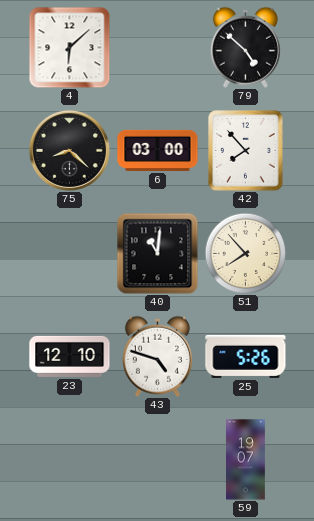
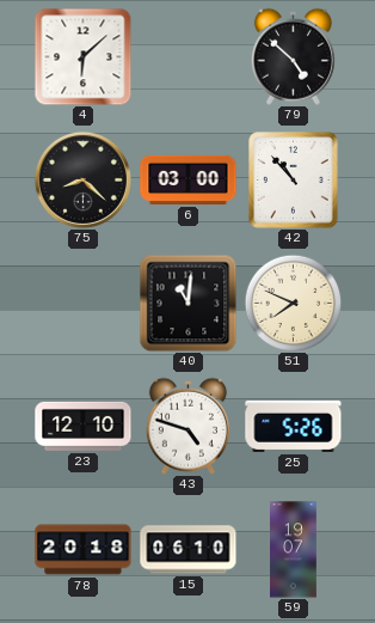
42: 7:53 -> 10:53 (294, 181)
51: 7:53 -> 7:49 (293, 303)
78: none -> 20:18 (84, 550)
15: none -> 06:10 (189, 550)
